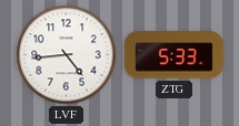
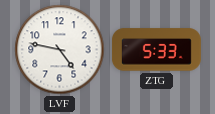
LVF: 4:44 -> 4:47 (60, 50)
